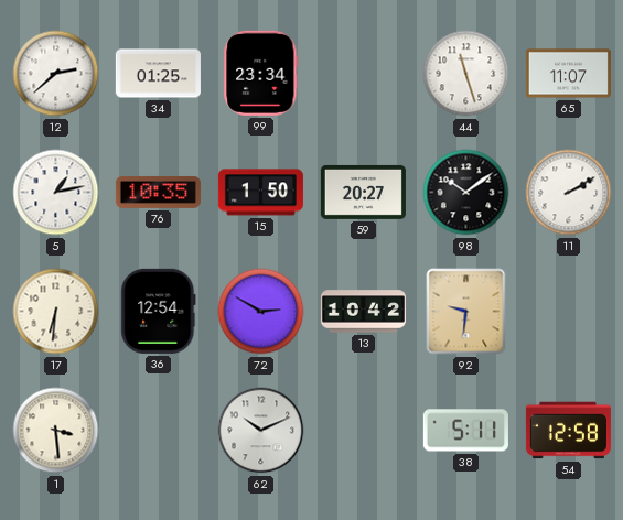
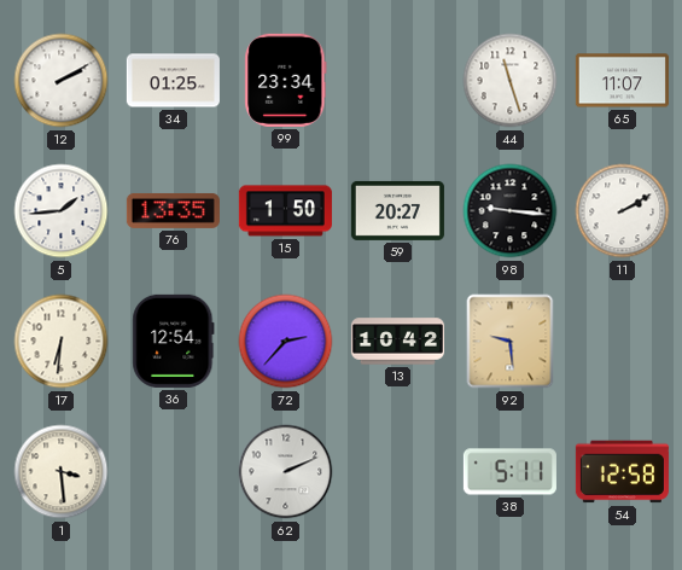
12: 2:38 -> 2:10 (62, 81)
5: 1:13 -> 1:44 (62, 211)
76: 10:35 -> 13:35 (173, 210)
98: 10:09 -> 9:16 (511, 211)
72: 2:50 -> 2:37 (286, 342)
92: 9:31 -> 9:29 (511, 342)
62: 10:11 -> 2:11 (286, 472)
